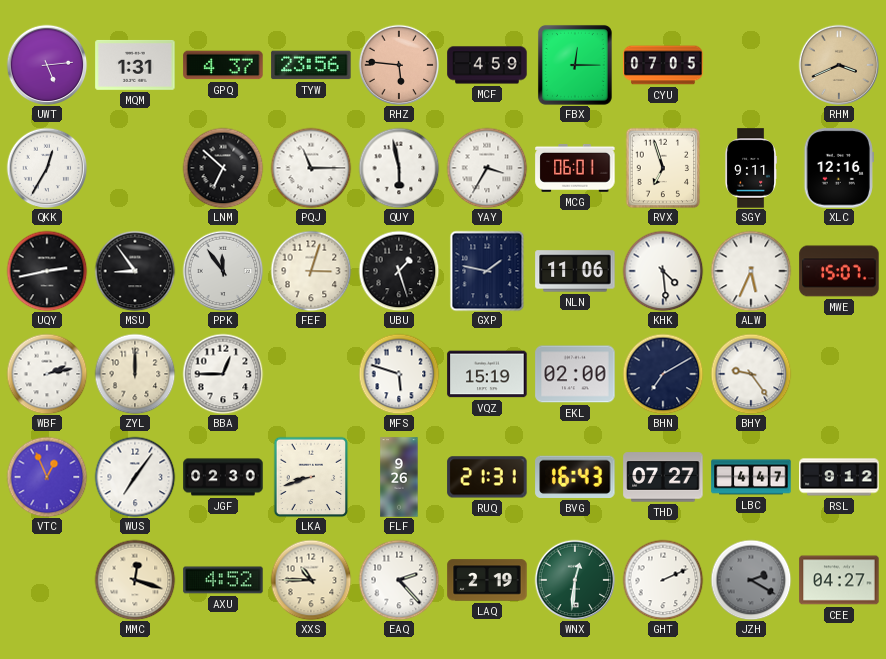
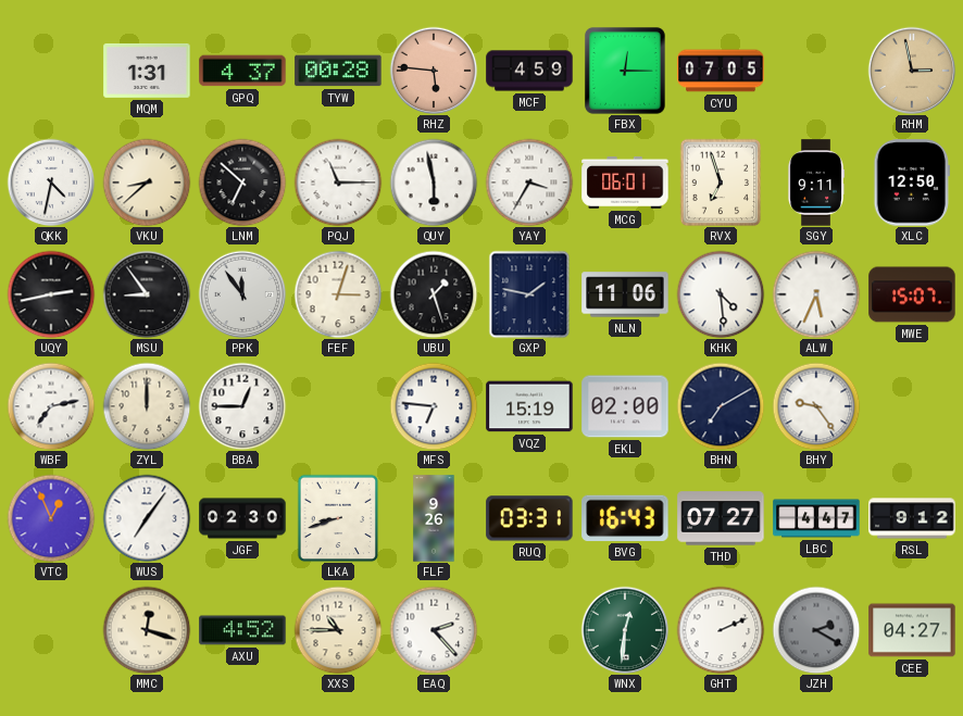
UWT: 5:14 -> none (47, 65)
TYW: 23:56 -> 00:28 (338, 71)
RHM: 3:41 -> 2:58 (912, 71)
QKK: 12:35 -> 4:32 (51, 183)
VKU: none -> 8:38 (147, 183)
XLC: 12:16 -> 12:50 (912, 183)
WBF: 2:13 -> 7:13 (51, 406)
MFS: 5:48 -> 6:46 (434, 406)
RUQ: 21:31 -> 03:31 (529, 518)
LAQ: 2:19 -> none (487, 580)
